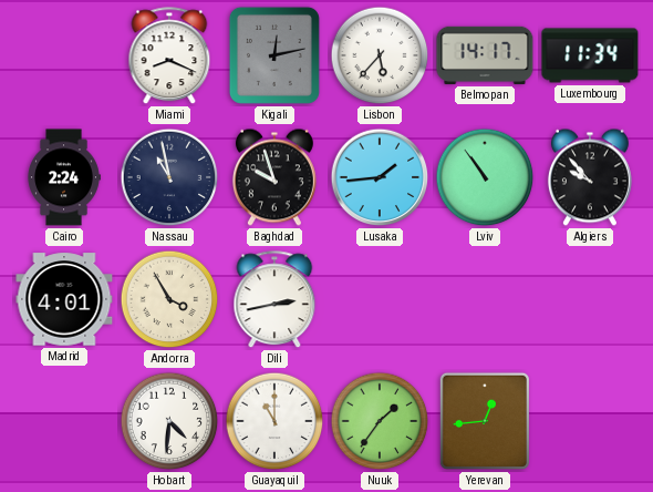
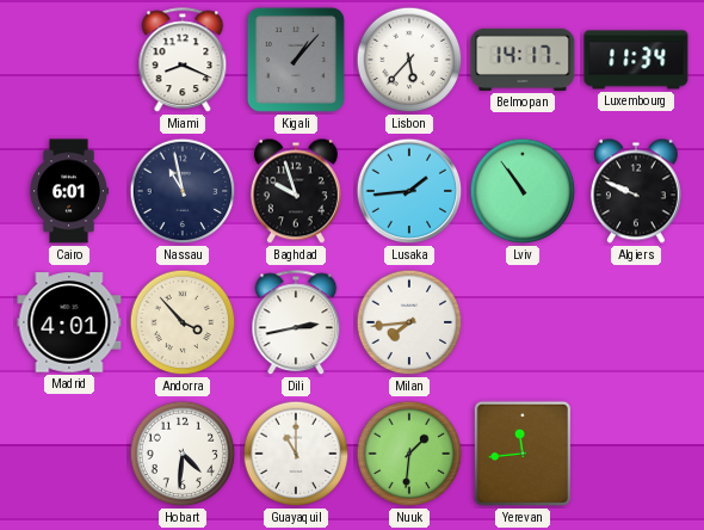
Kigali: 12:13 -> 1:07 (296, 60)
Cairo: 2:24 -> 6:01 (69, 191)
Algiers: 9:53 -> 9:49 (636, 191)
Andorra: 3:55 -> 3:53 (183, 322)
Milan: none -> 7:44 (409, 322)
Nuuk: 1:36 -> 1:31 (409, 454)
Yerevan: 12:44 -> 11:44 (523, 454)
